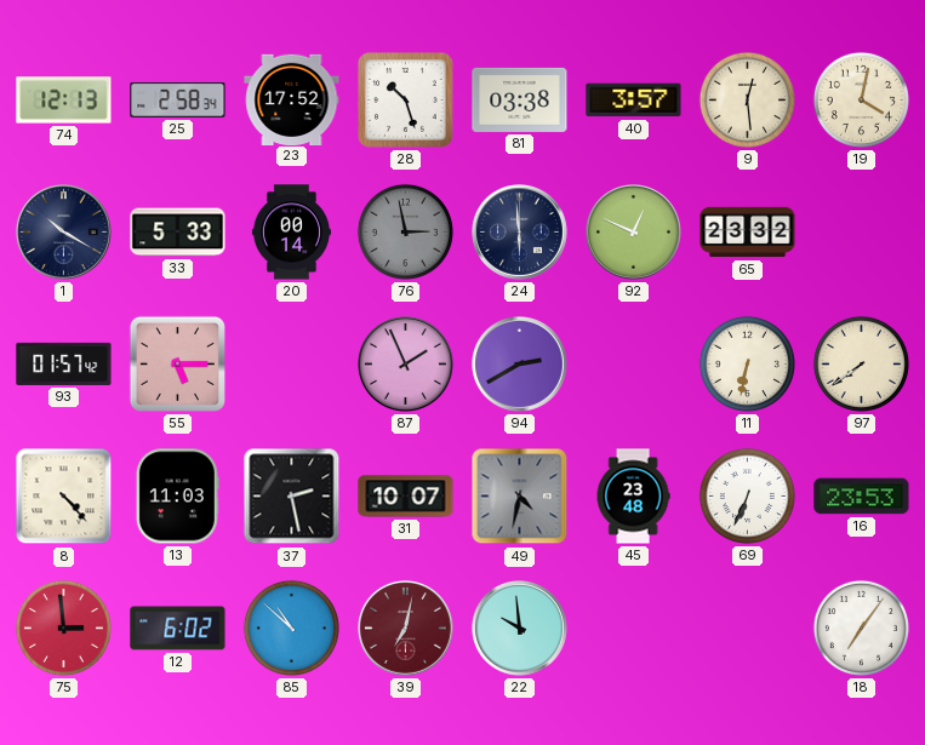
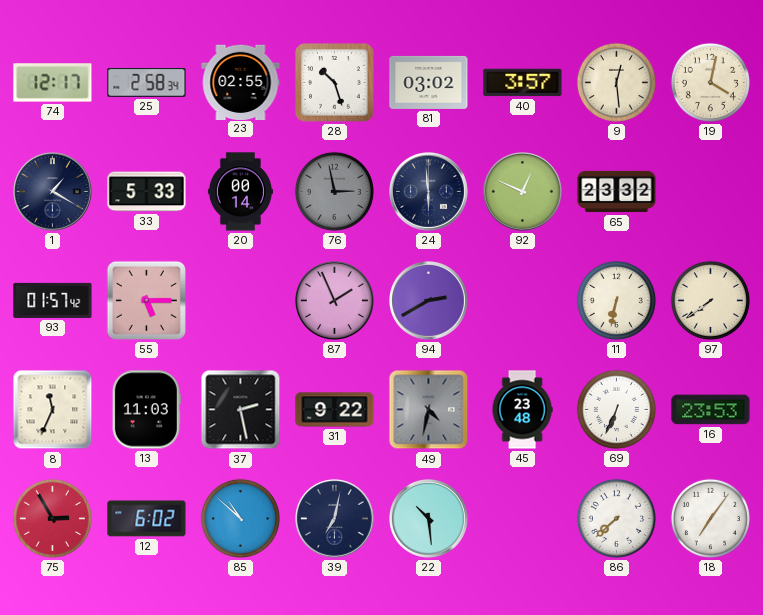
74: 12:13 -> 12:17 (53, 83)
23: 17:52 -> 02:55 (241, 82)
81: 03:38 -> 03:02 (429, 82)
1: 10:20 -> 1:20 (53, 192)
8: 4:23 -> 11:34 (53, 410)
31: 10:07 -> 9:22 (335, 410)
75: 2:59 -> 2:55 (52, 518)
39 dial: burgundy -> navy (335, 519)
22: 9:59 -> 10:29 (429, 519)
86: none -> 7:38 (616, 518)
